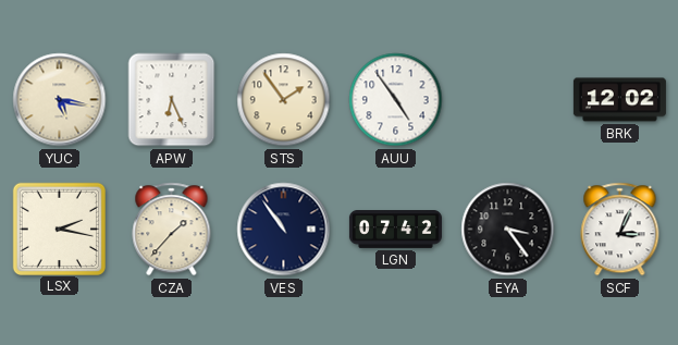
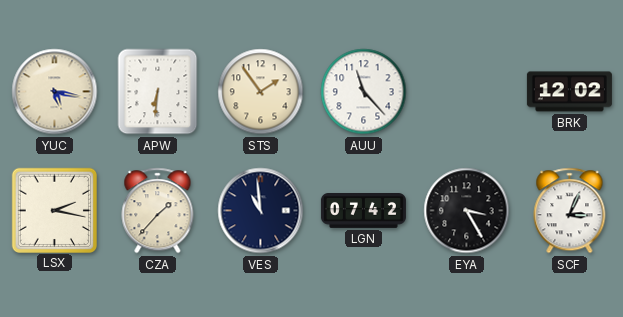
APW: 6:26 -> 6:31 (158, 92)
AUU: 4:54 -> 11:23 (364, 92)
VES: 10:54 -> 10:59 (261, 211)
EYA: 3:24 -> 3:25 (467, 211)
